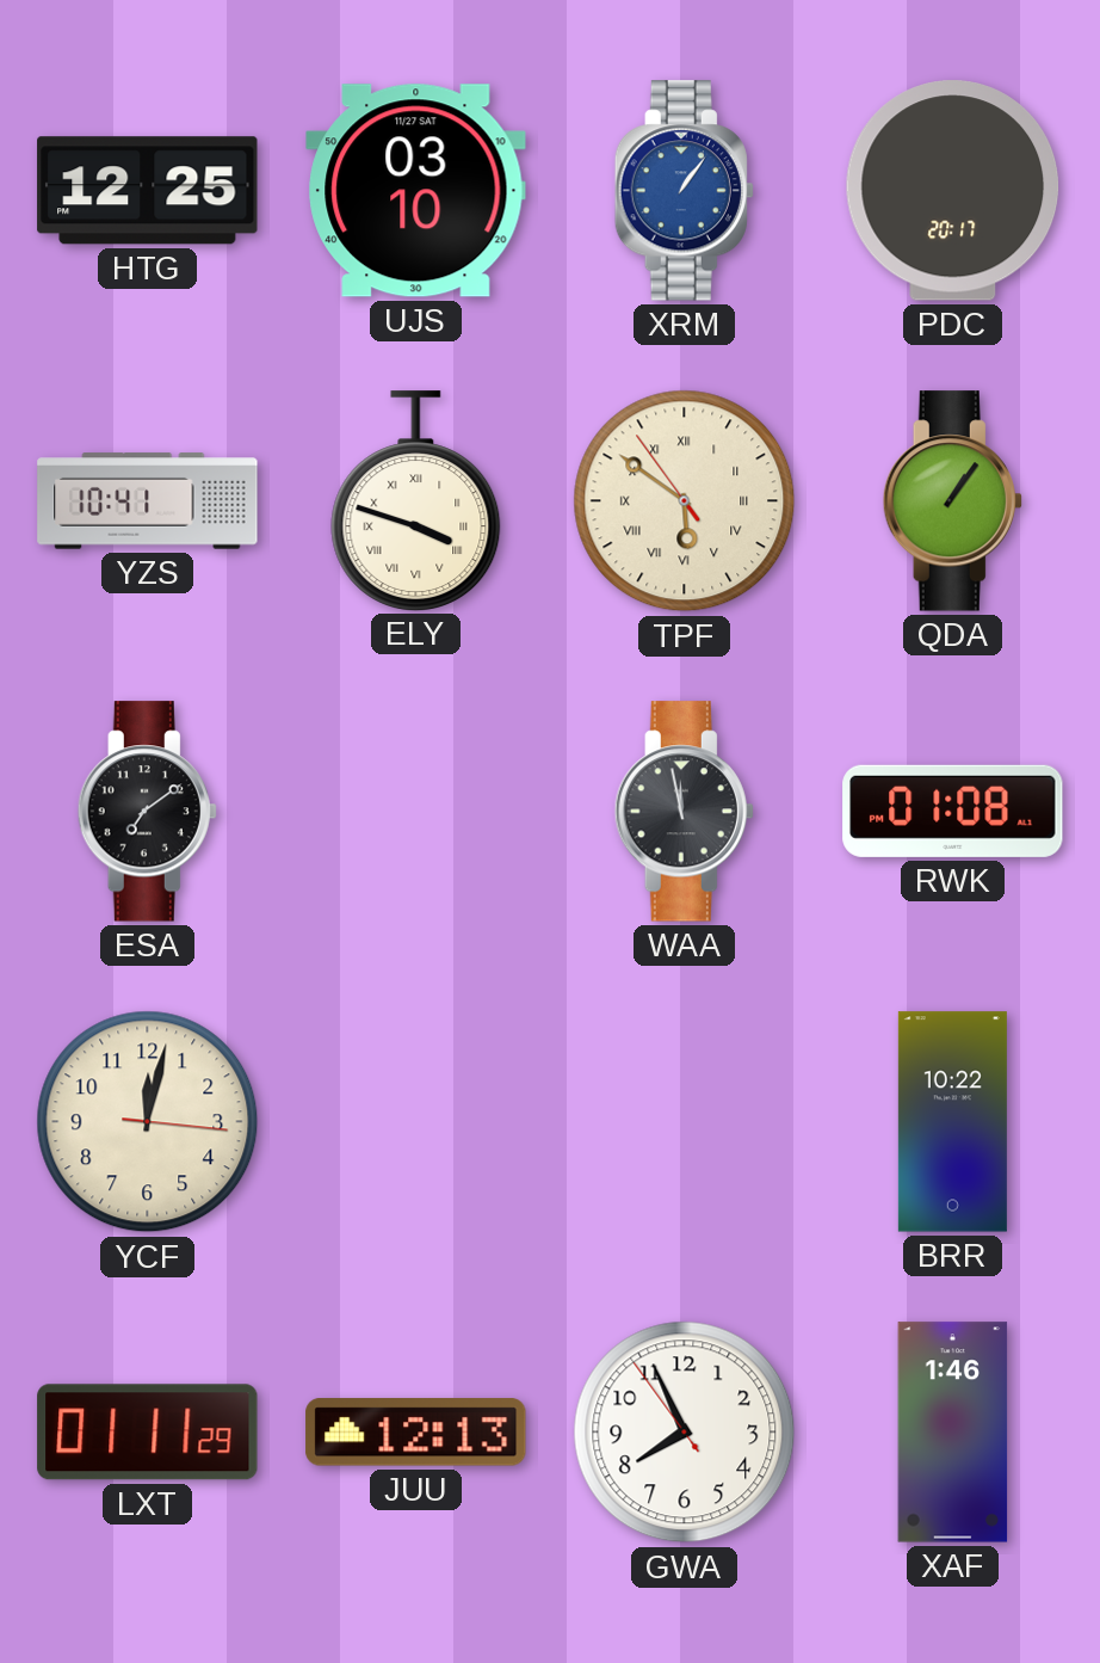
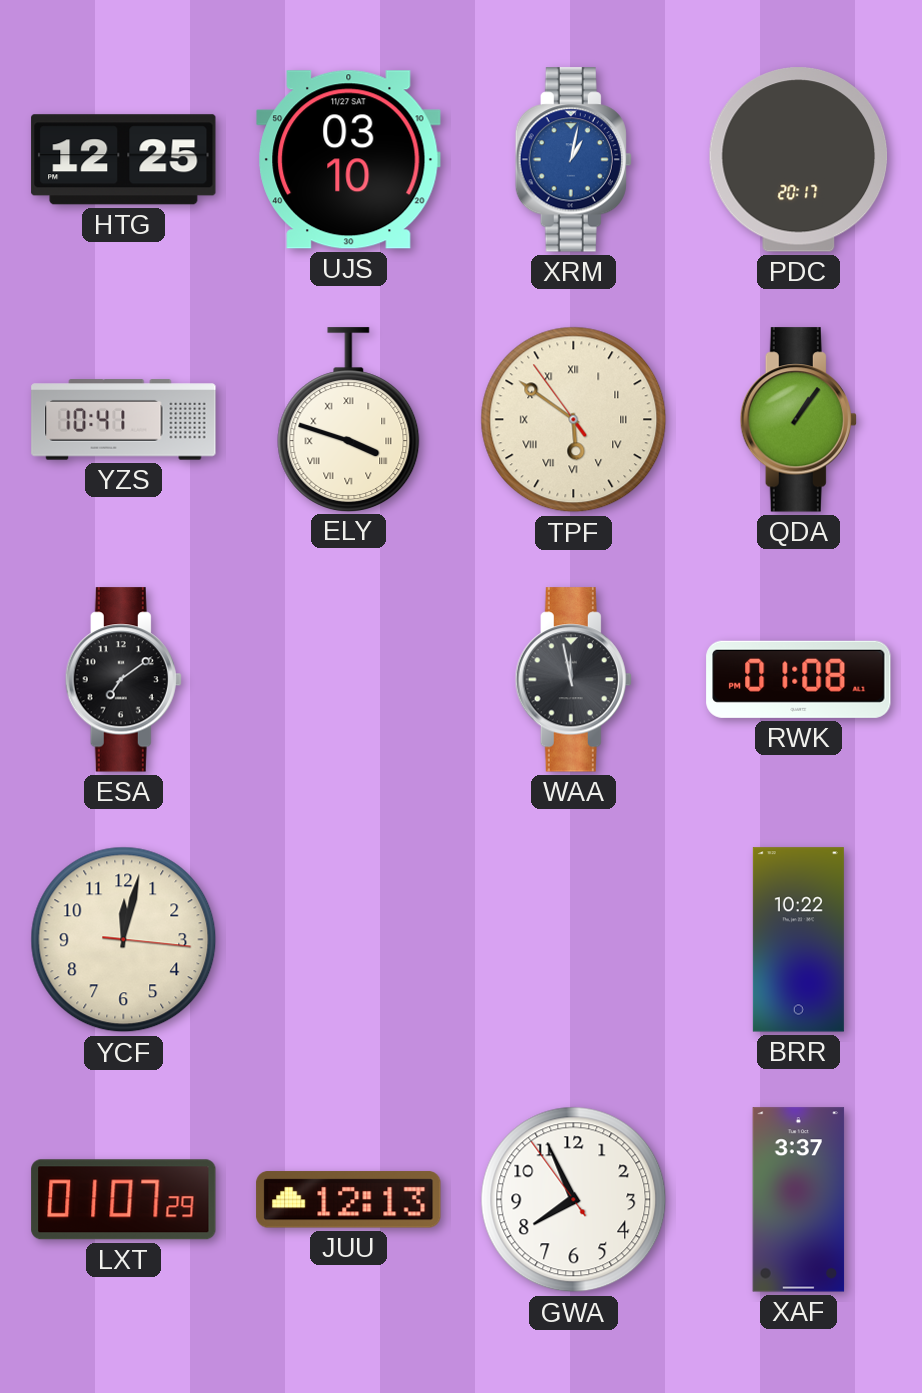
XRM: 1:06 -> 1:02 (573, 160)
LXT: 01:11 -> 01:07 (124, 1200)
XAF: 1:46 -> 3:37 (799, 1200)
